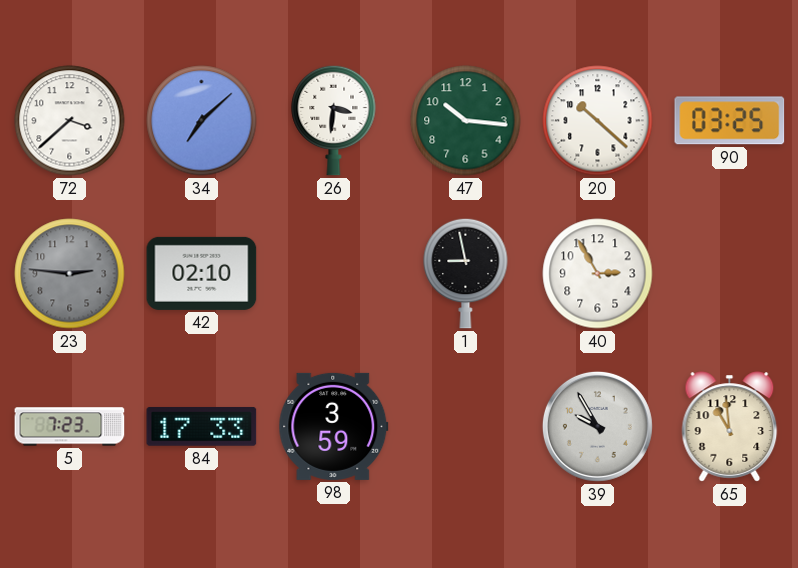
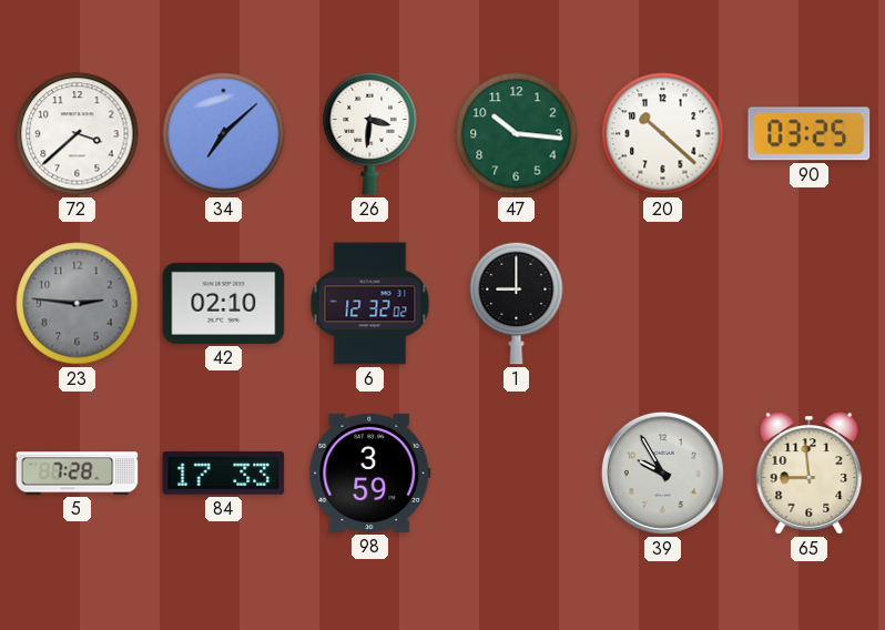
6: none -> 12:32 (370, 304)
1: 8:58 -> 9:00 (517, 303)
40: 2:55 -> none (598, 274)
5: 7:23 -> 7:28 (78, 474)
65: 10:59 -> 8:59 (810, 474)
